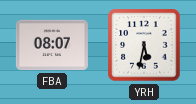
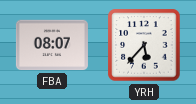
YRH: 5:32 -> 5:37 (144, 45)
